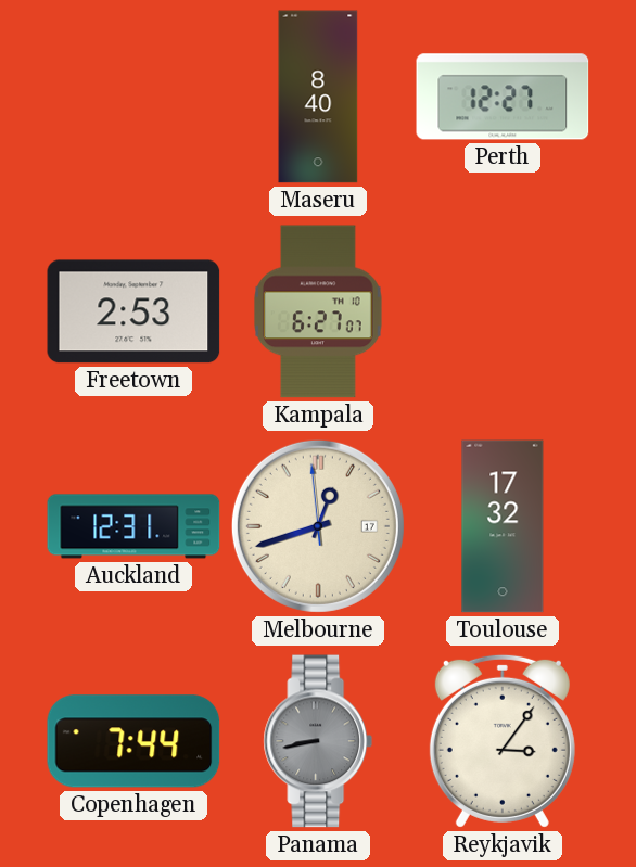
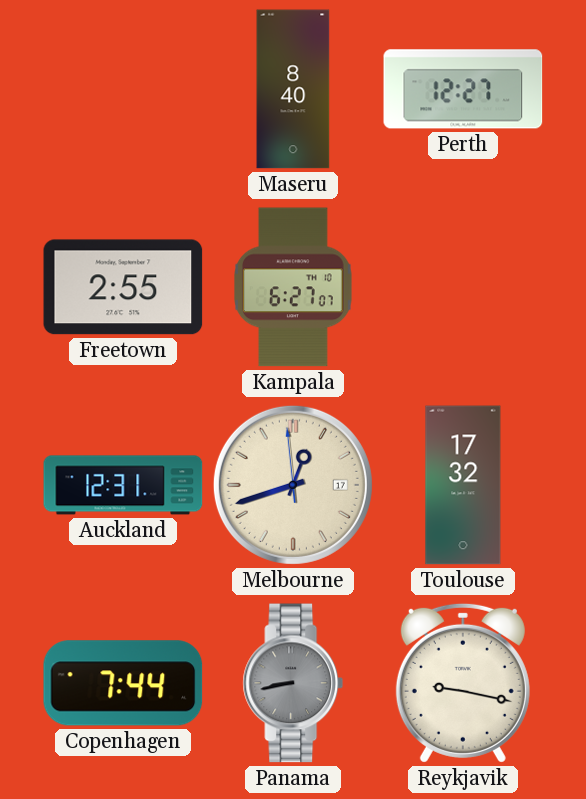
Freetown: 2:53 -> 2:55 (123, 287)
Reykjavik: 3:06 -> 9:17 (463, 683)
